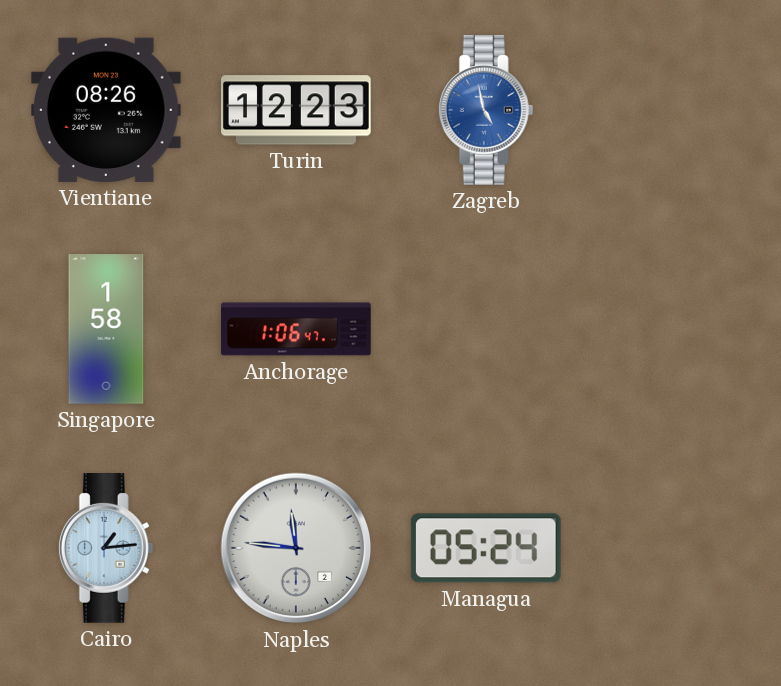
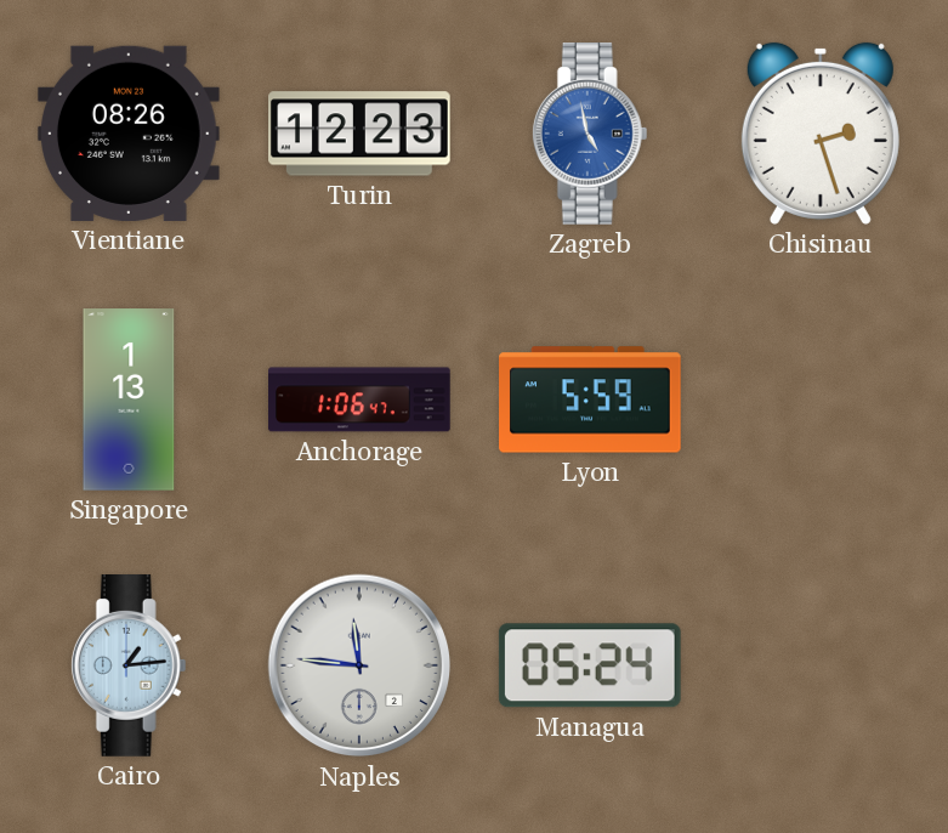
Chisinau: none -> 2:27 (821, 134)
Singapore: 1:58 -> 1:13 (129, 399)
Lyon: none -> 5:59 (591, 399)
